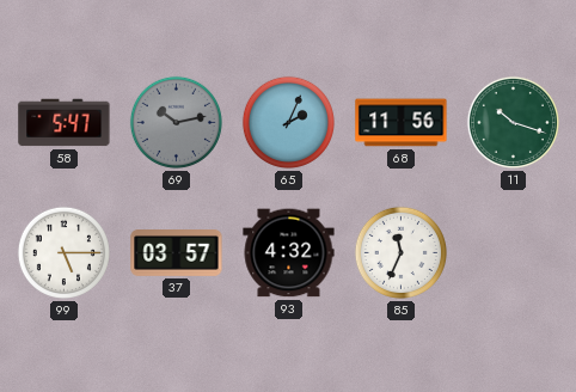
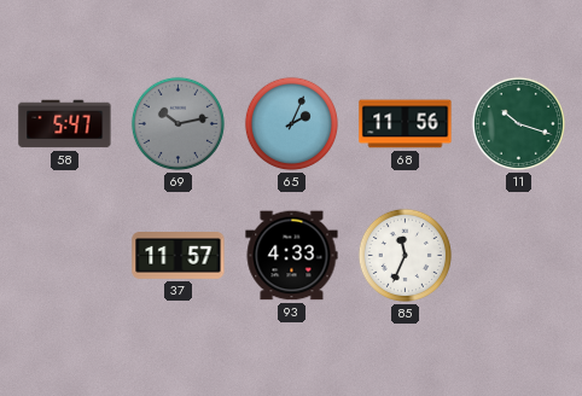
99: 5:15 -> none (63, 252)
37: 03:57 -> 11:57 (179, 256)
93: 4:32 -> 4:33 (292, 256)
